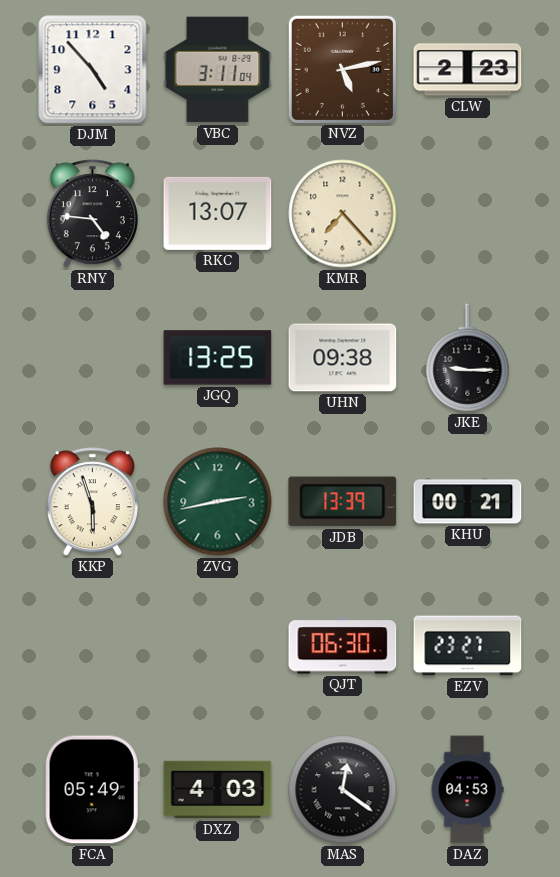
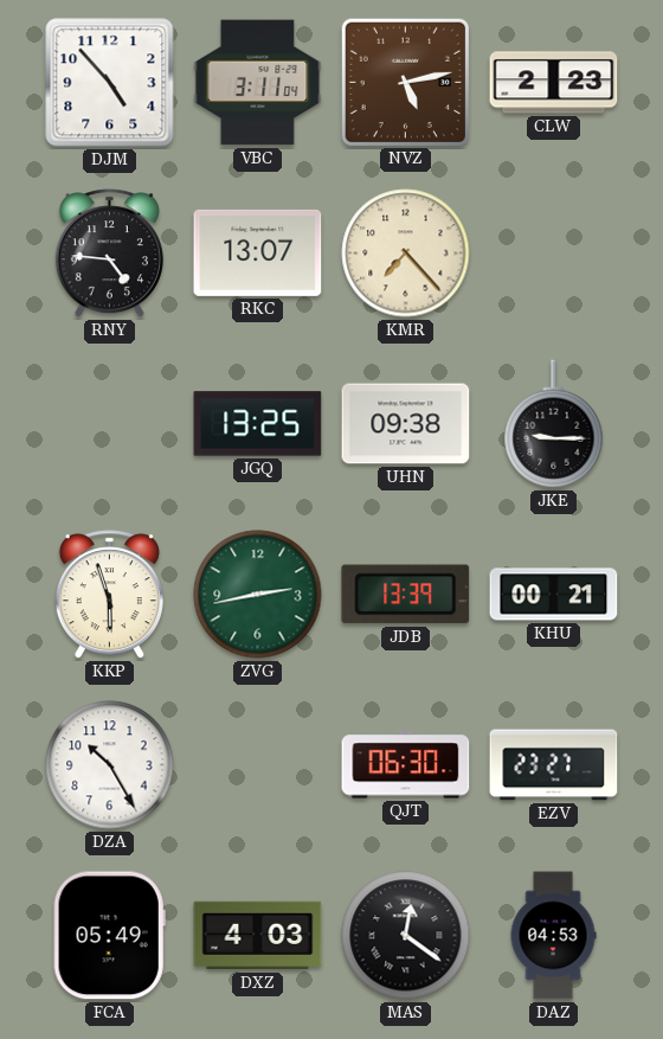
DZA: none -> 10:25 (110, 765)
